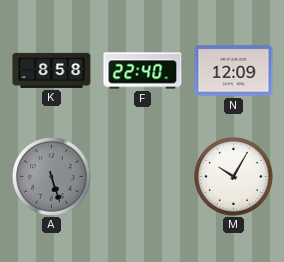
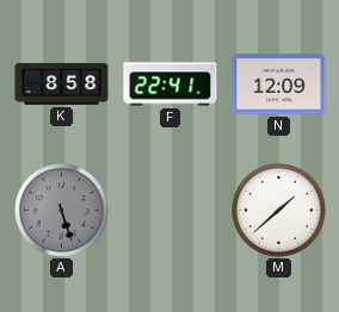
F: 22:40 -> 22:41 (171, 85)
M: 10:05 -> 1:38 (279, 211)
